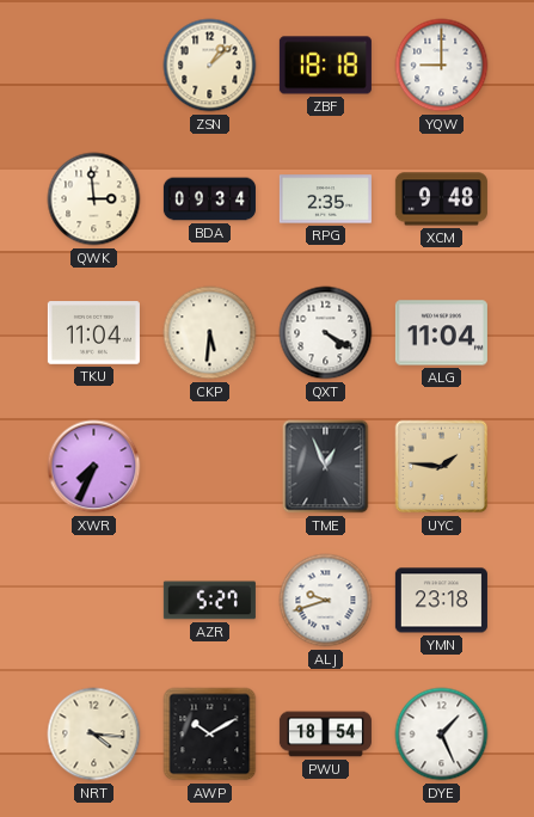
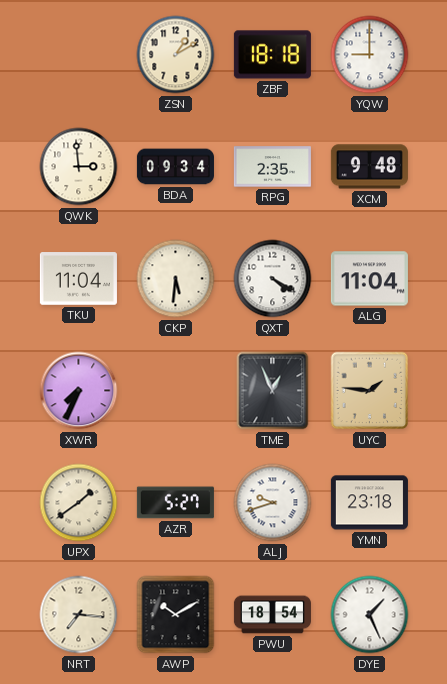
ZSN: 1:08 -> 1:10 (176, 55)
UPX: none -> 1:39 (79, 503)
NRT: 4:16 -> 7:16 (79, 615)
